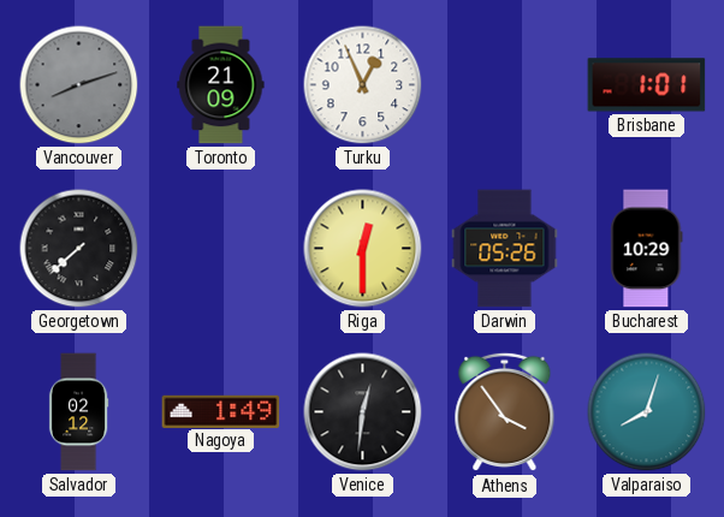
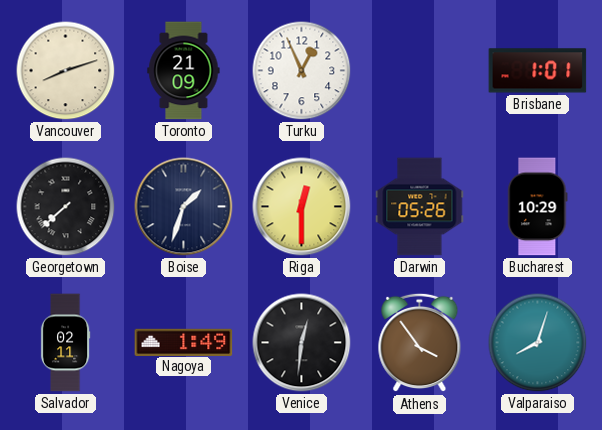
Vancouver dial: grey -> cream (66, 71)
Boise: none -> 1:33 (184, 207)
Salvador: 02:12 -> 02:11 (65, 343)
